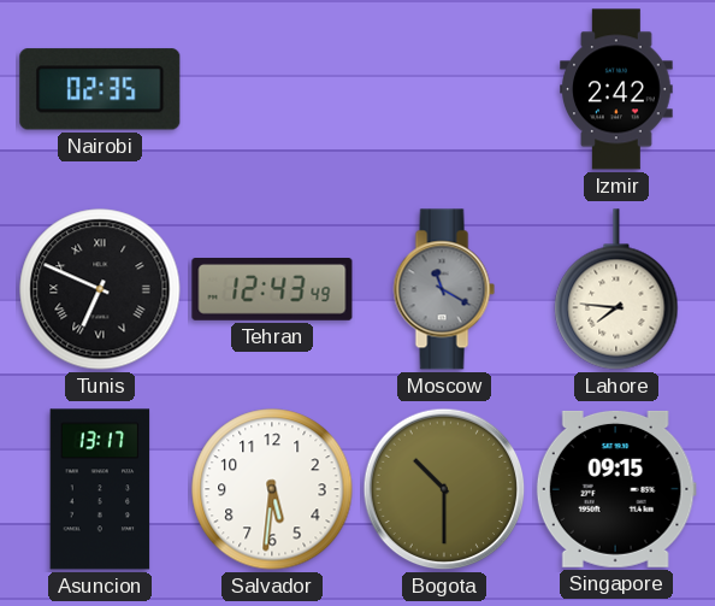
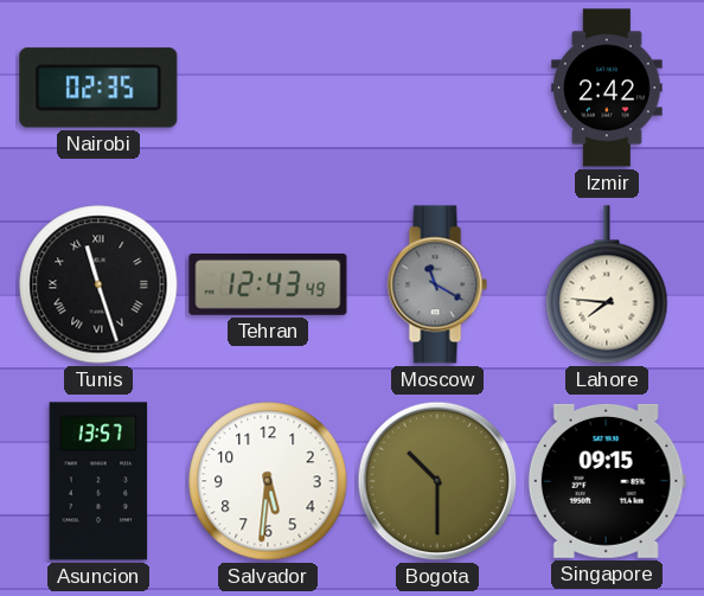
Tunis: 6:49 -> 11:27 (98, 284)
Asuncion: 13:17 -> 13:57 (98, 481)
